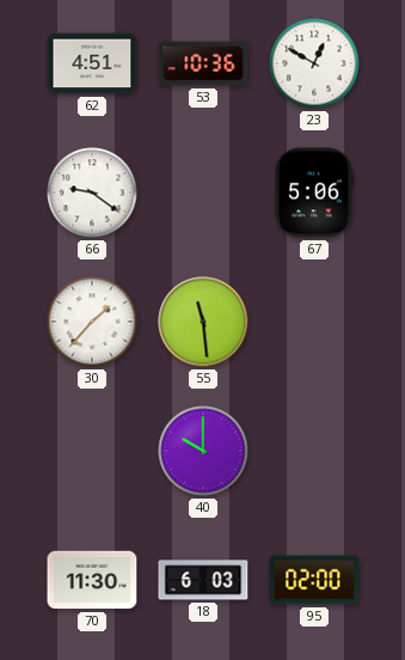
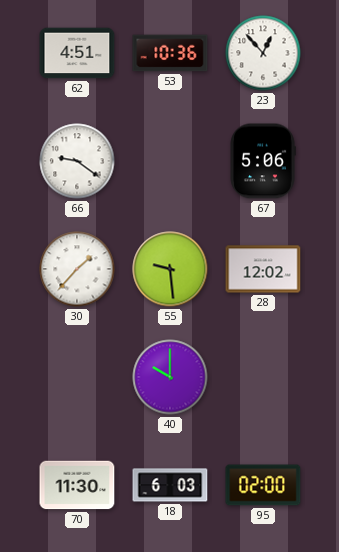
23: 12:50 -> 12:53 (263, 53)
55: 11:29 -> 9:29 (170, 269)
28: none -> 12:02 (263, 269)
